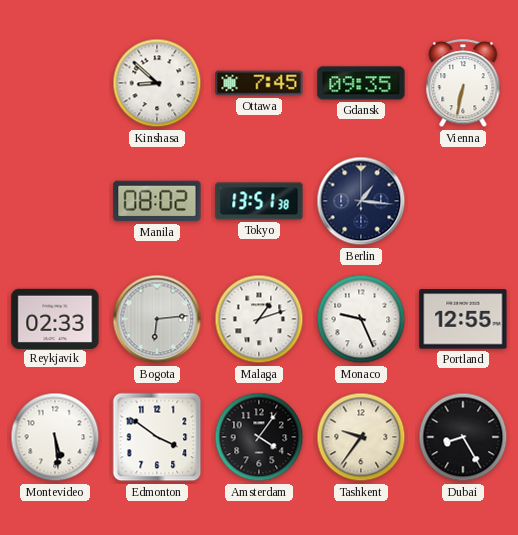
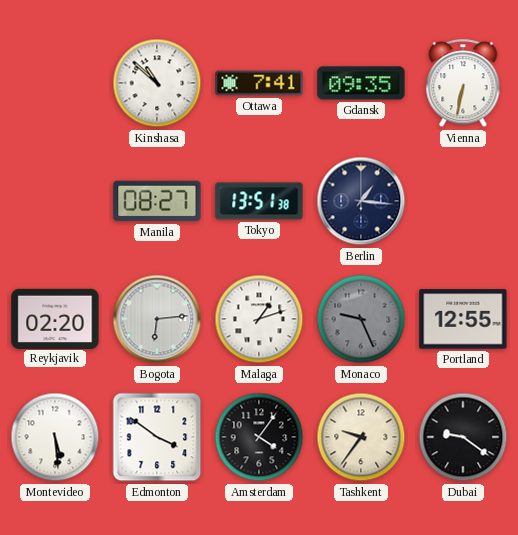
Kinshasa: 8:52 -> 10:52 (157, 83)
Ottawa: 7:45 -> 7:41 (259, 83)
Manila: 08:02 -> 08:27 (157, 201)
Reykjavik: 02:33 -> 02:20 (55, 318)
Monaco dial: white -> grey (361, 319)
Dubai: 8:25 -> 9:21 (463, 437)
